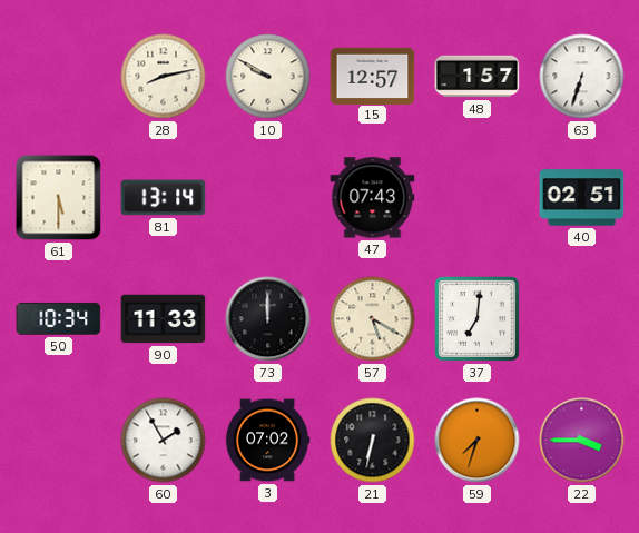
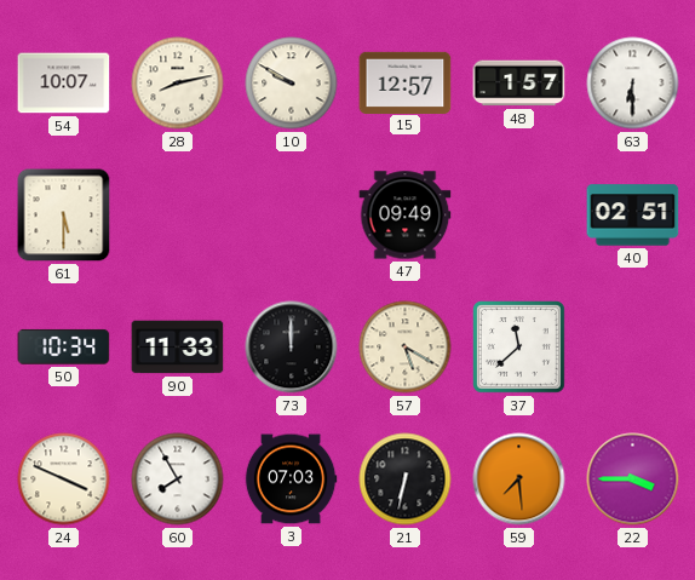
54: none -> 10:07 (64, 84)
63: 6:33 -> 6:30 (633, 84)
81: 13:14 -> none (164, 198)
47: 07:43 -> 09:49 (406, 216)
37: 7:01 -> 11:38 (519, 348)
24: none -> 3:49 (64, 479)
60: 1:55 -> 7:55 (178, 479)
3: 07:02 -> 07:03 (291, 479)
59: 7:33 -> 7:29 (519, 479)
